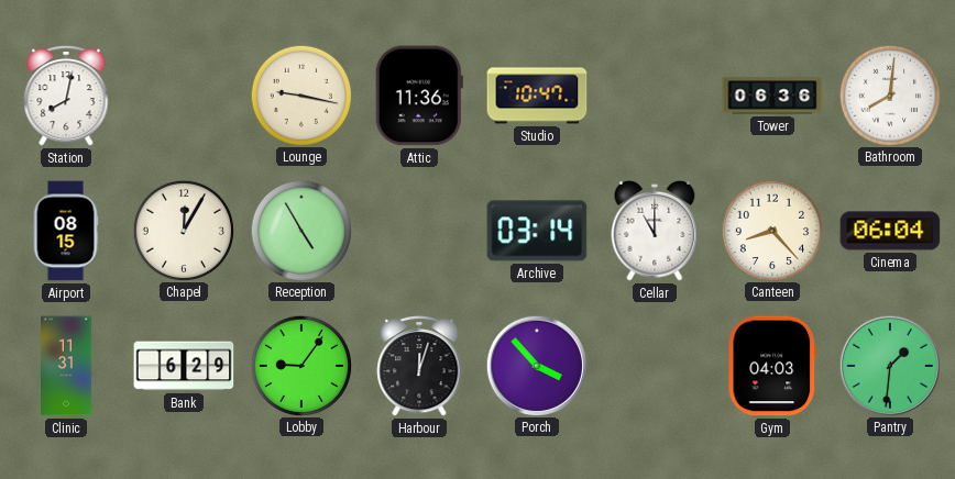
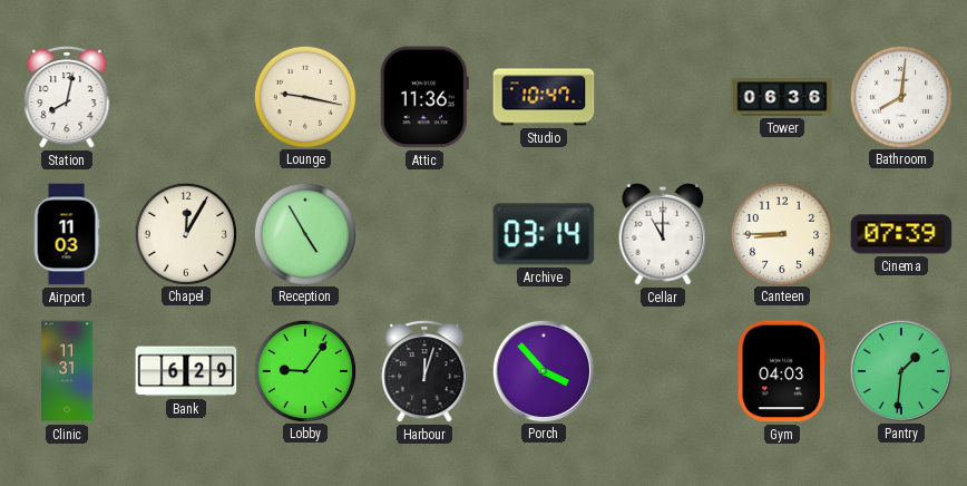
Airport: 08:15 -> 11:03 (67, 234)
Canteen: 8:23 -> 8:45 (781, 233)
Cinema: 06:04 -> 07:39 (901, 234)
